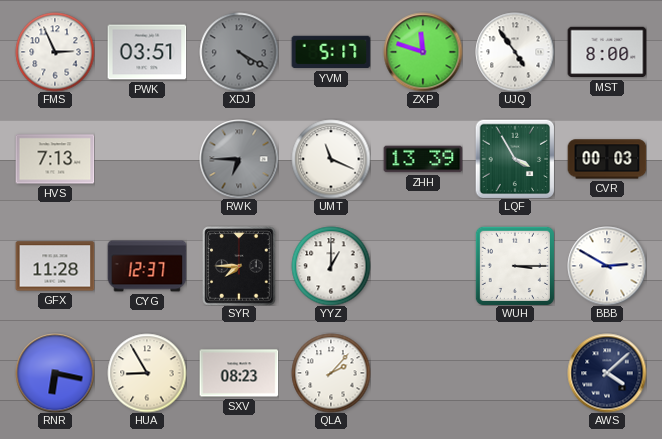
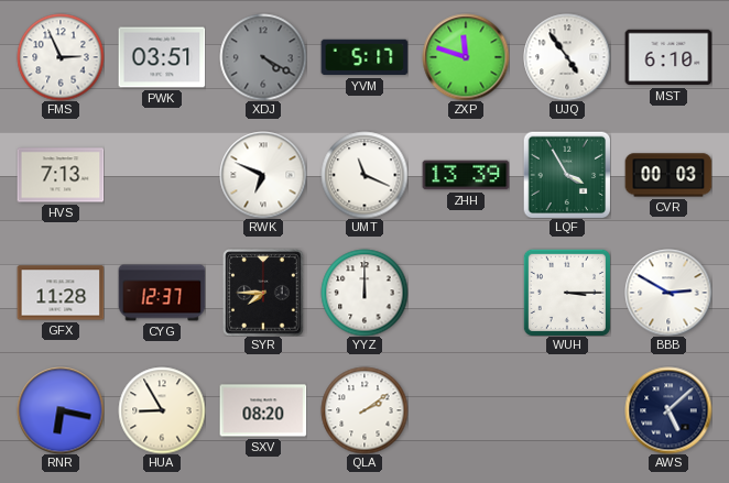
MST: 8:00 -> 6:10 (668, 57)
RWK: 6:45 -> 6:49 (263, 175)
RWK dial: grey -> white (263, 175)
YYZ: 1:00 -> 12:00 (364, 293)
SXV: 08:23 -> 08:20 (263, 410)
QLA: 2:07 -> 2:09 (364, 410)
AWS: 4:08 -> 5:08 (668, 410)
